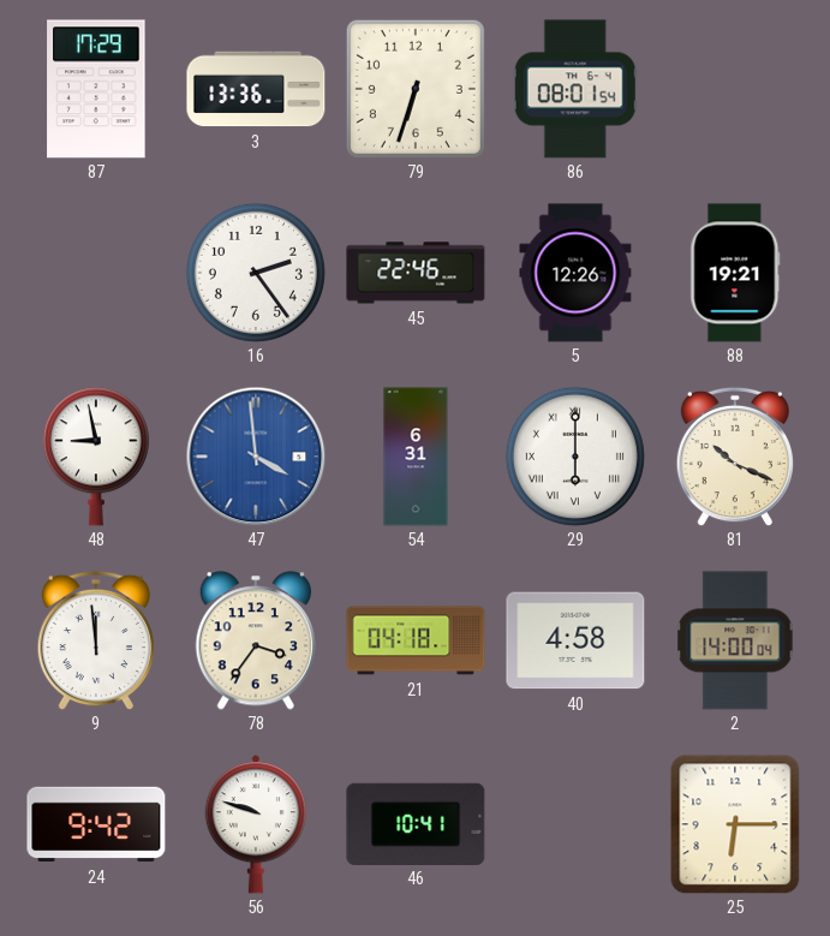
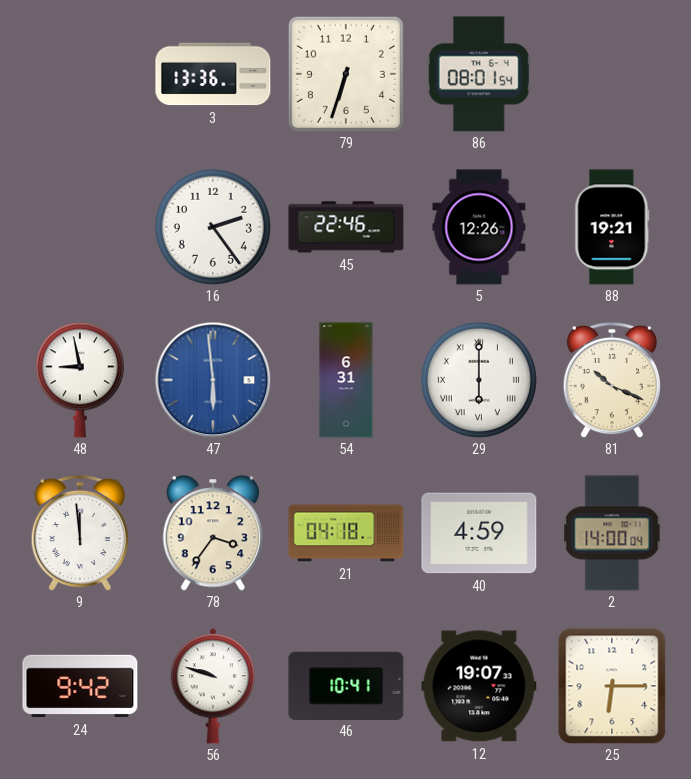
87: 17:29 -> none (96, 89)
47: 3:59 -> 5:59 (213, 380)
40: 4:58 -> 4:59 (479, 533)
12: none -> 19:07 (479, 686)
